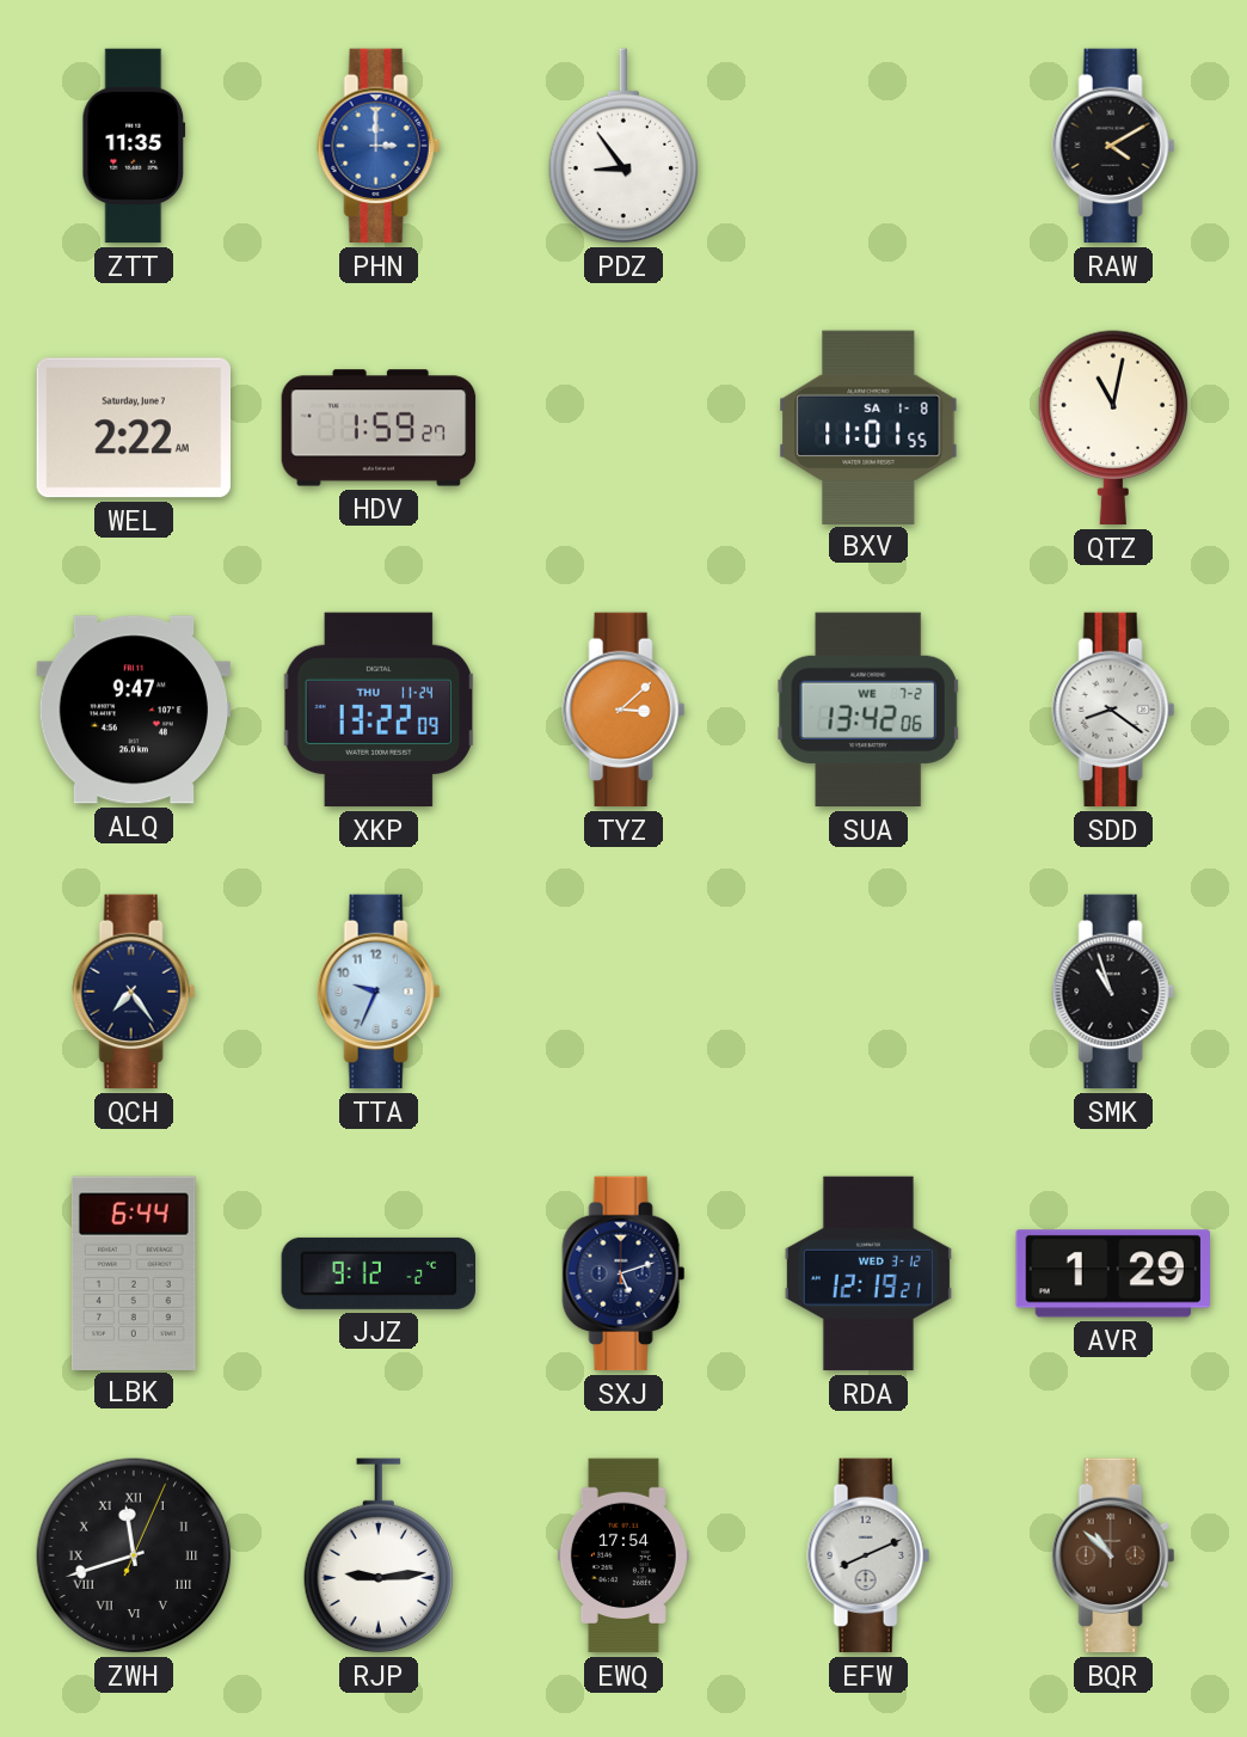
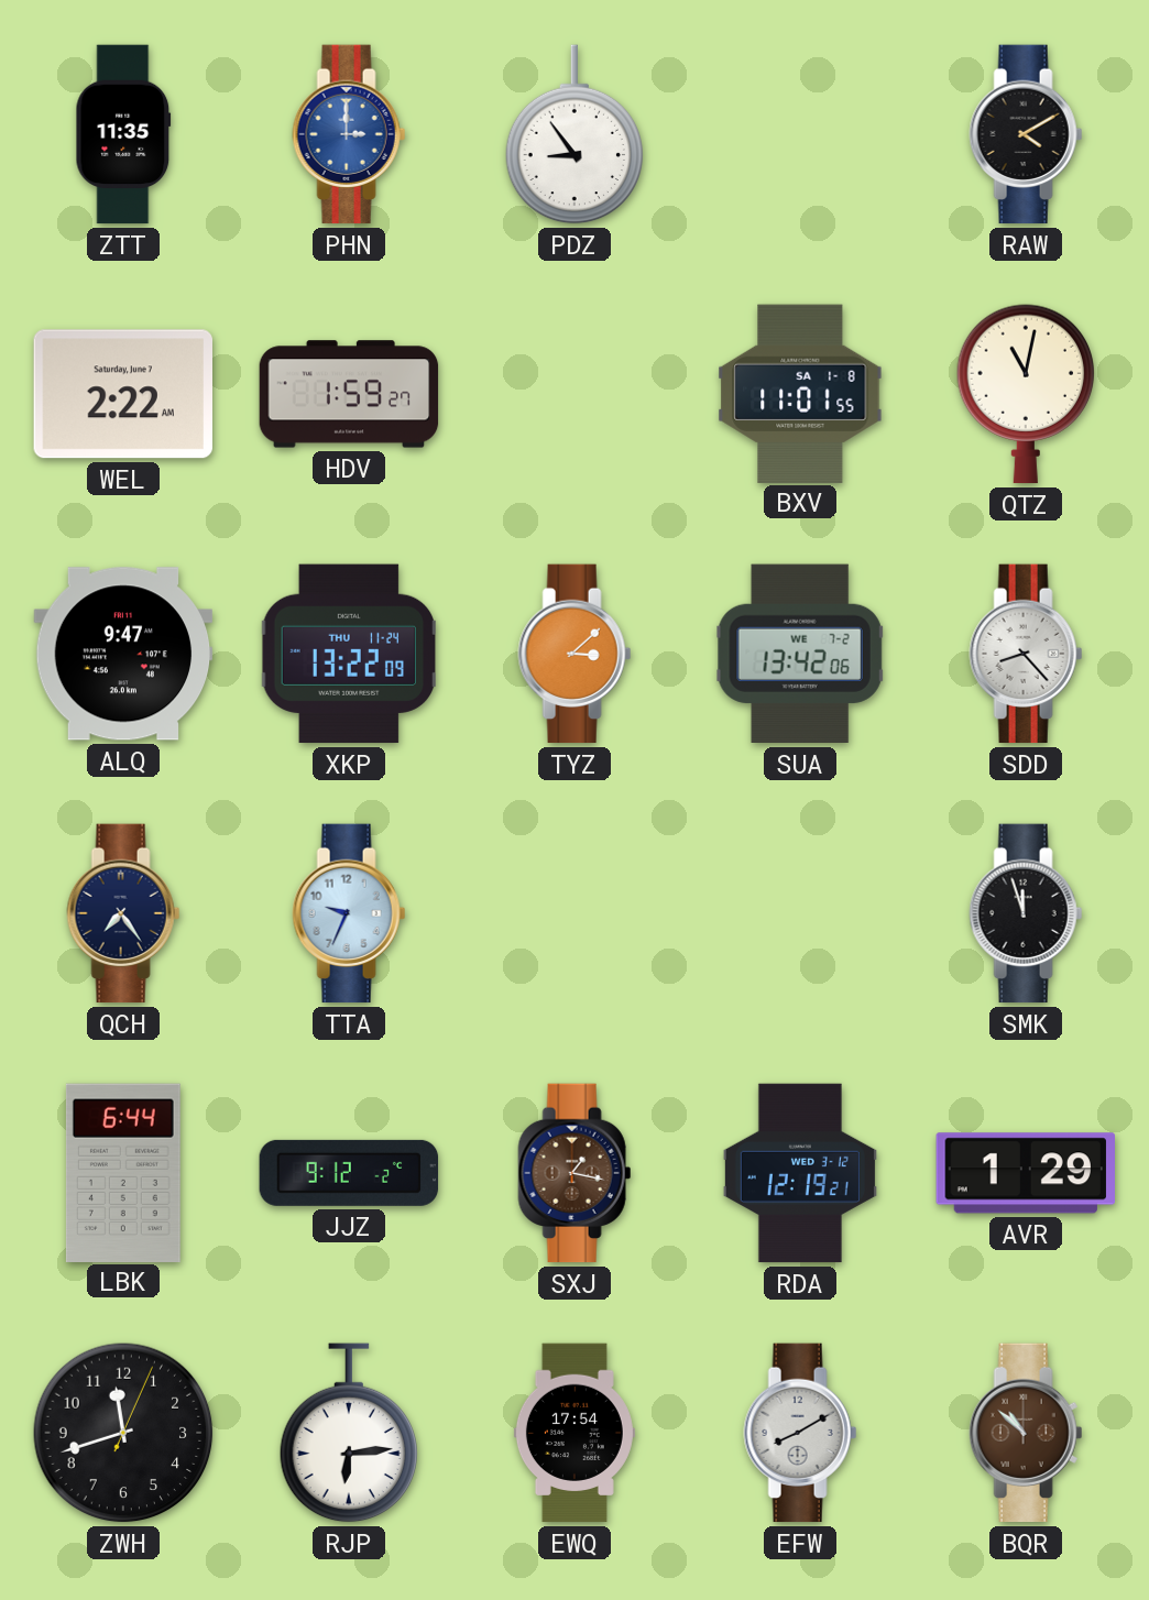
SDD: 8:21 -> 8:23 (1026, 654)
SMK: 10:57 -> 11:57 (1026, 913)
SXJ: 5:12 -> 1:17 (574, 1173)
SXJ dial: navy -> brown (574, 1173)
ZWH numerals: Roman -> Arabic (123, 1433)
RJP: 9:14 -> 6:14 (349, 1433)
EFW: 8:11 -> 8:10 (800, 1433)
